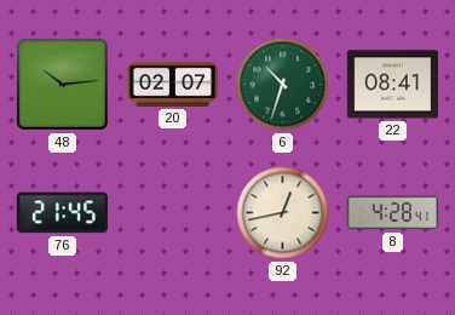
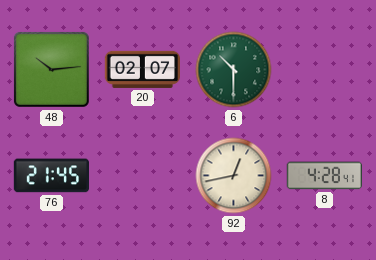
6: 10:33 -> 10:30 (234, 70)
22: 08:41 -> none (392, 85)
